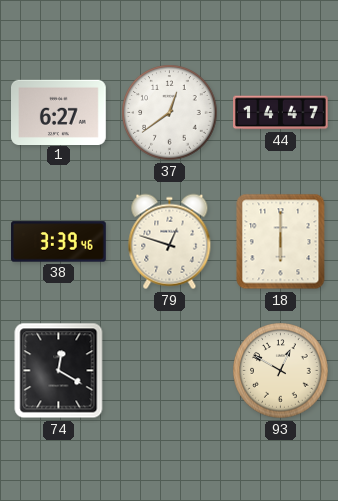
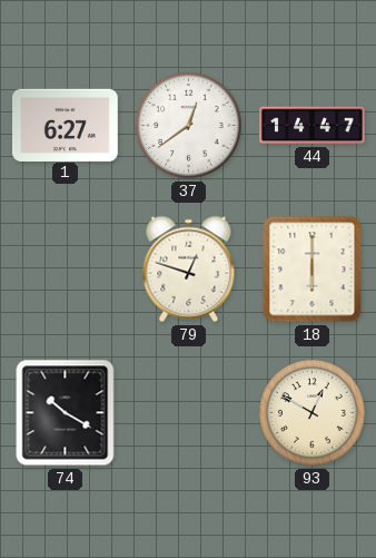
38: 3:39 -> none (59, 242)
74: 12:20 -> 10:20 (66, 413)
